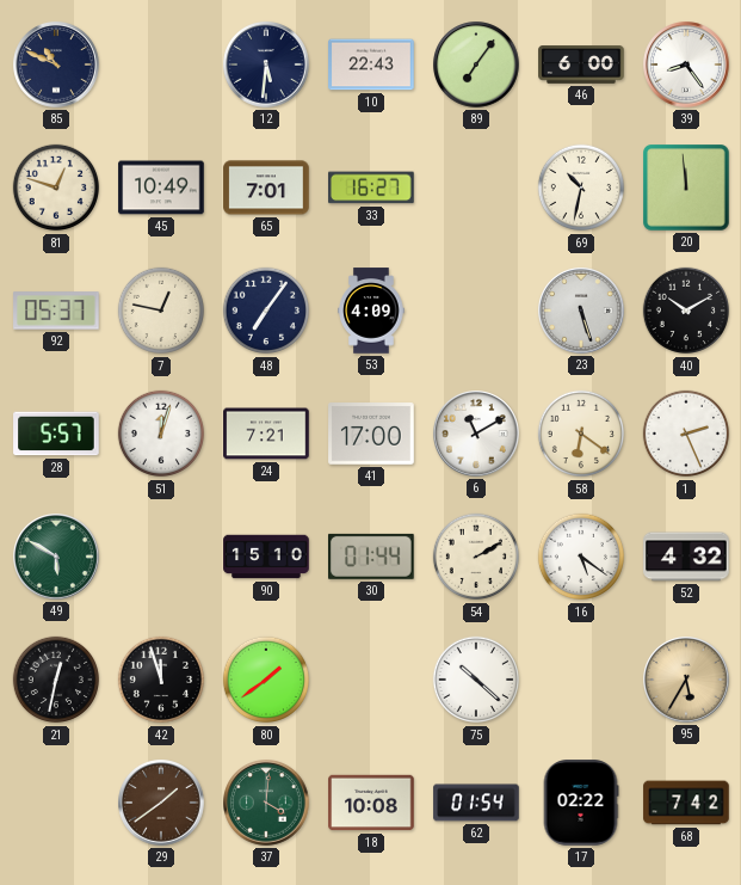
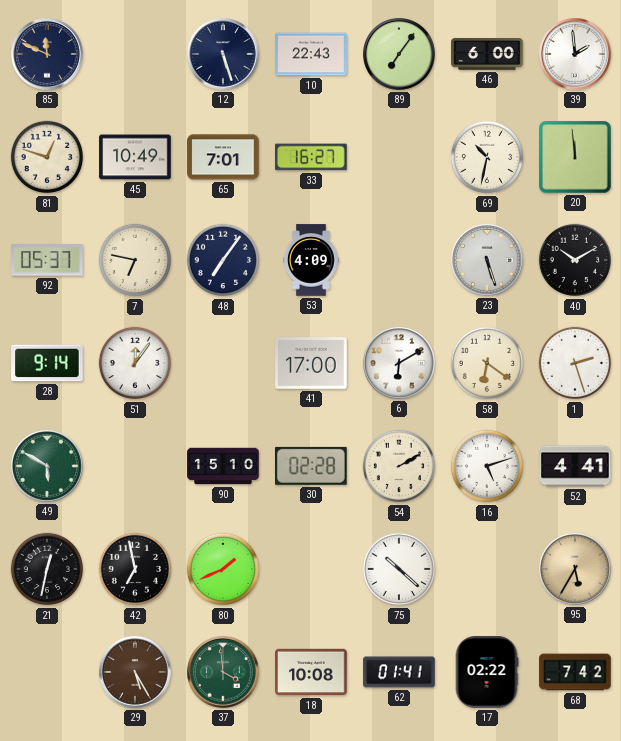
85: 10:49 -> 11:49 (47, 54)
12: 5:31 -> 5:27 (223, 54)
39: 8:24 -> 1:59 (575, 54)
7: 12:47 -> 6:47 (135, 260)
28: 5:57 -> 9:14 (47, 363)
51: 12:03 -> 12:06 (135, 363)
24: 7:21 -> none (266, 434)
6: 11:10 -> 6:10 (399, 363)
1: 2:26 -> 2:27 (575, 363)
30: 01:44 -> 02:28 (312, 466)
16: 5:21 -> 5:12 (487, 466)
52: 4:32 -> 4:41 (575, 466)
42: 11:57 -> 6:58 (135, 569)
80: 1:39 -> 1:41 (223, 569)
29: 1:39 -> 5:25 (135, 672)
37: 4:01 -> 3:59 (223, 672)
62: 01:54 -> 01:41 (399, 672)
